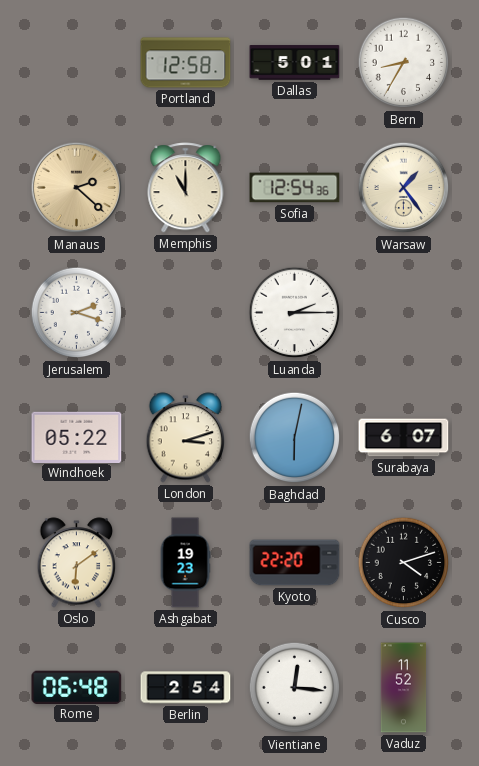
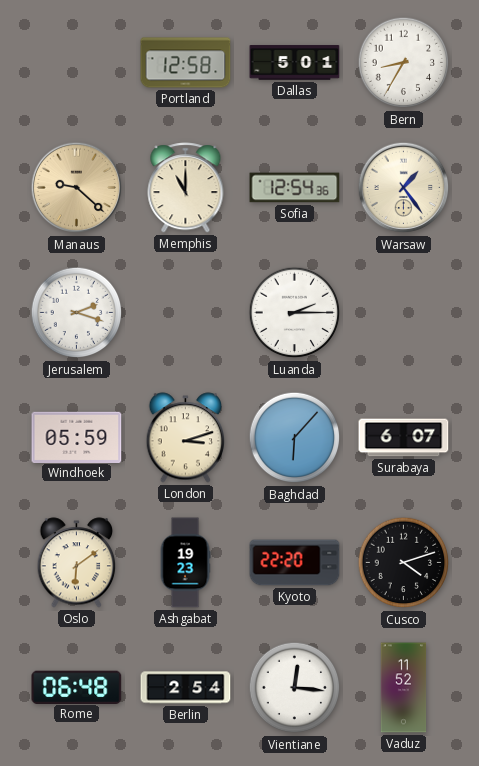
Manaus: 2:22 -> 9:22 (77, 188)
Windhoek: 05:22 -> 05:59 (77, 437)
Baghdad: 6:02 -> 6:07 (295, 438)
